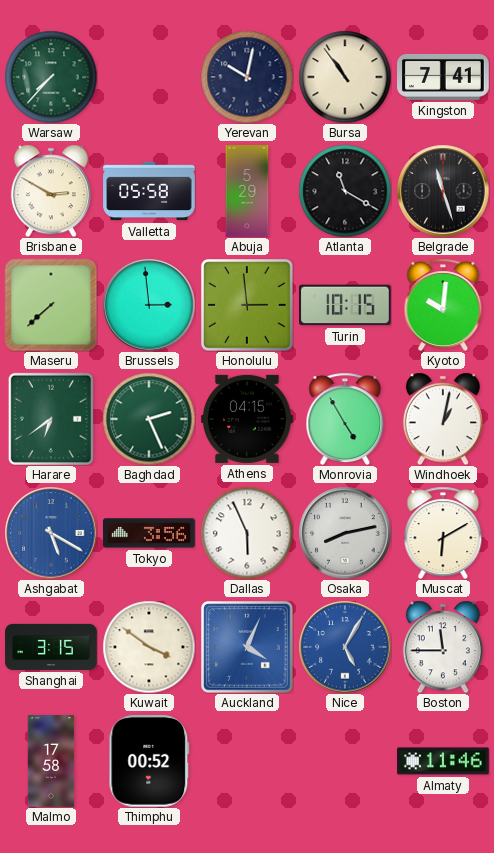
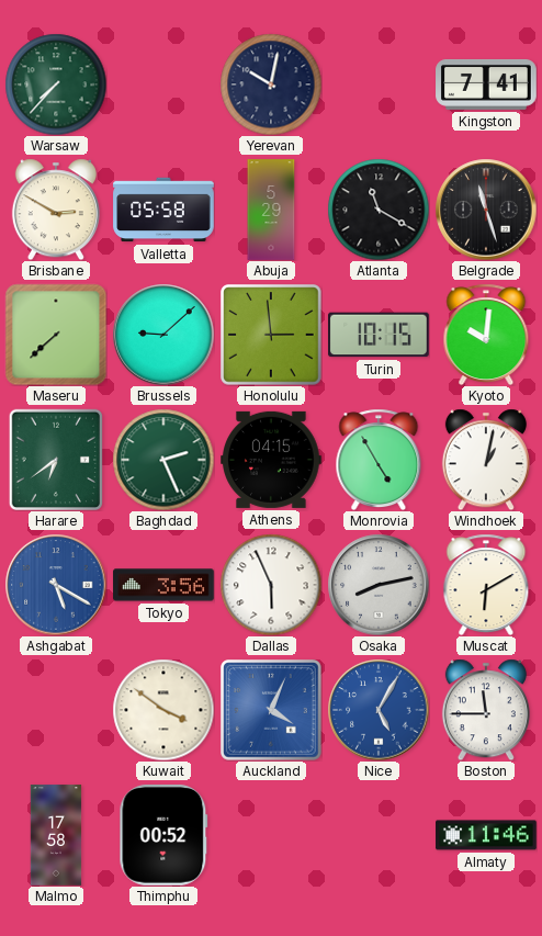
Bursa: 10:54 -> none (345, 77)
Brussels: 2:59 -> 9:08 (163, 335)
Shanghai: 3:15 -> none (51, 647)
